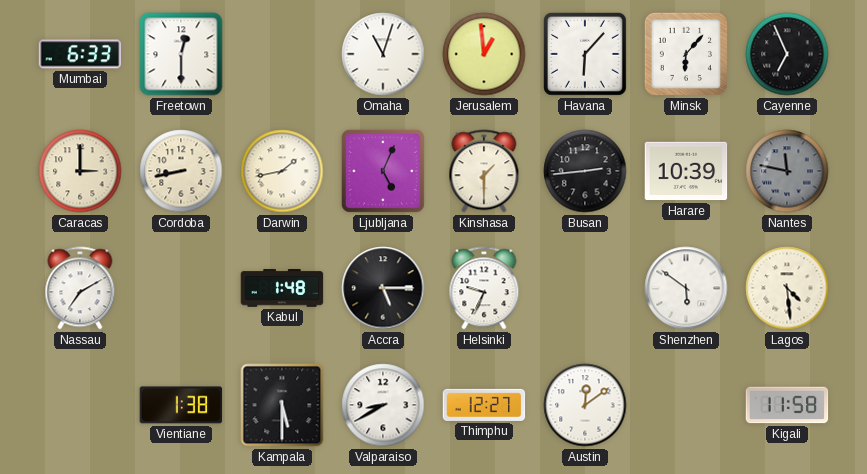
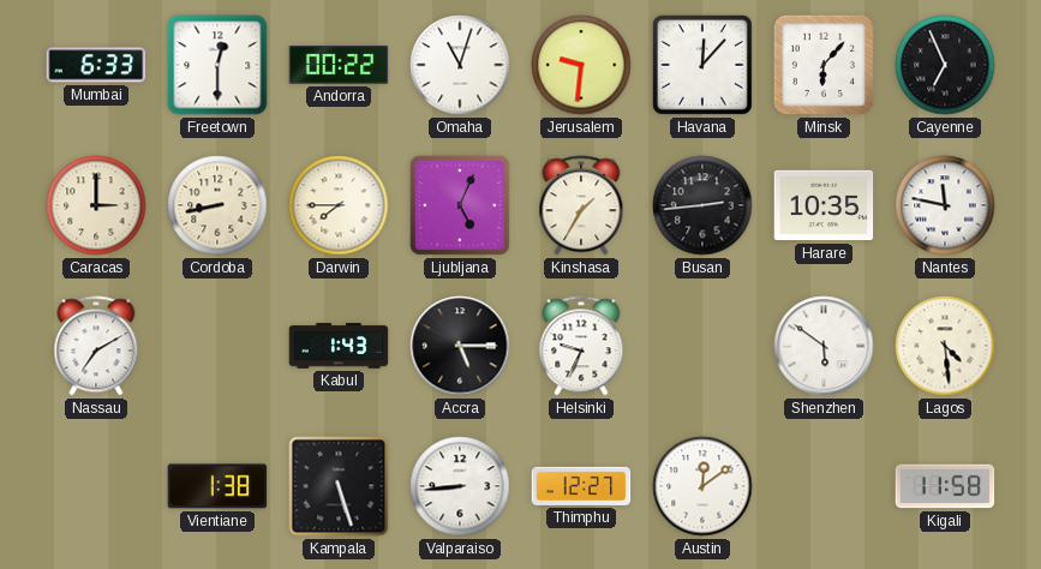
Andorra: none -> 00:22 (339, 66)
Jerusalem: 12:59 -> 9:31 (581, 65)
Havana: 6:07 -> 12:07 (702, 65)
Darwin: 1:43 -> 7:45 (339, 205)
Kinshasa: 1:30 -> 1:35 (581, 205)
Harare: 10:39 -> 10:35 (824, 205)
Nantes dial: grey -> white (945, 205)
Kabul: 1:48 -> 1:43 (339, 346)
Kampala: 5:30 -> 5:27 (339, 486)
Valparaiso: 8:40 -> 8:44 (460, 486)
